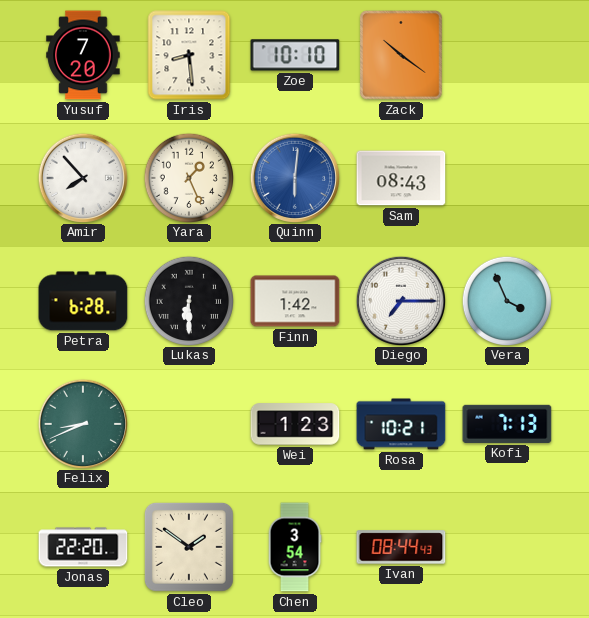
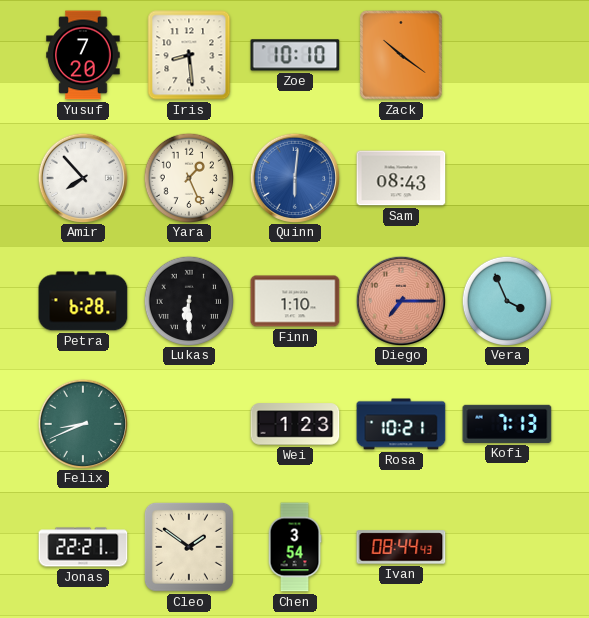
Finn: 1:42 -> 1:10 (295, 301)
Diego dial: white -> salmon (400, 300)
Jonas: 22:20 -> 22:21 (83, 547)
